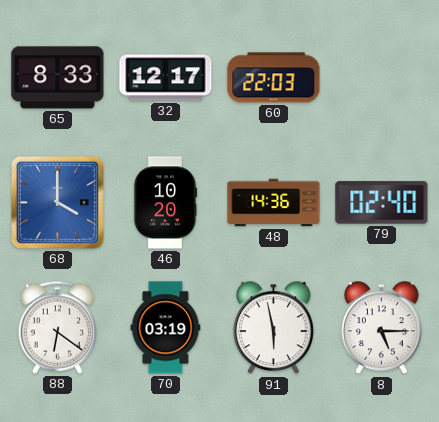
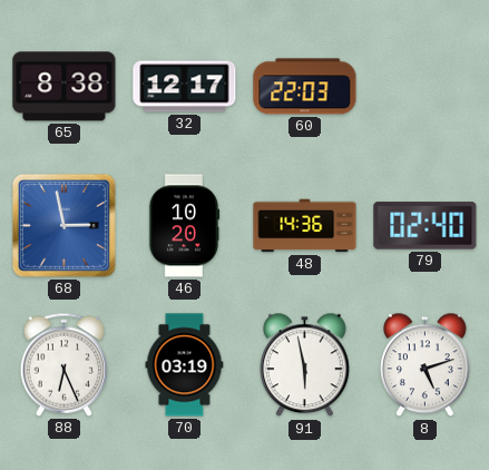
65: 8:33 -> 8:38 (65, 87)
68: 4:00 -> 2:58 (63, 225)
88: 6:21 -> 6:26 (63, 364)
8: 5:15 -> 5:12 (426, 365)
